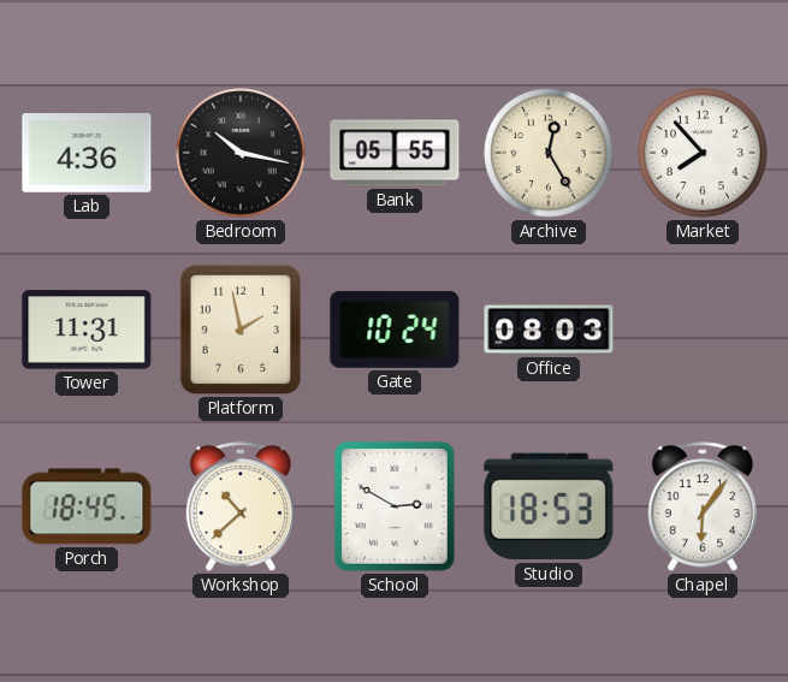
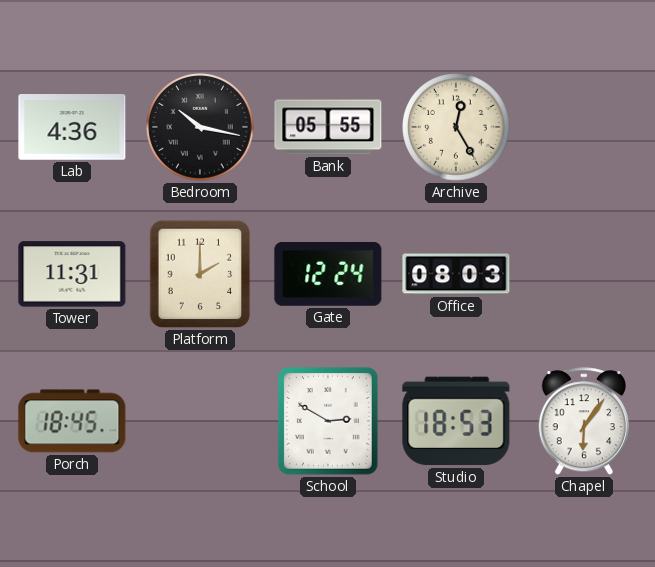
Market: 7:53 -> none (703, 153)
Platform: 1:58 -> 2:00 (200, 274)
Gate: 10:24 -> 12:24 (328, 274)
Workshop: 10:38 -> none (241, 508)
